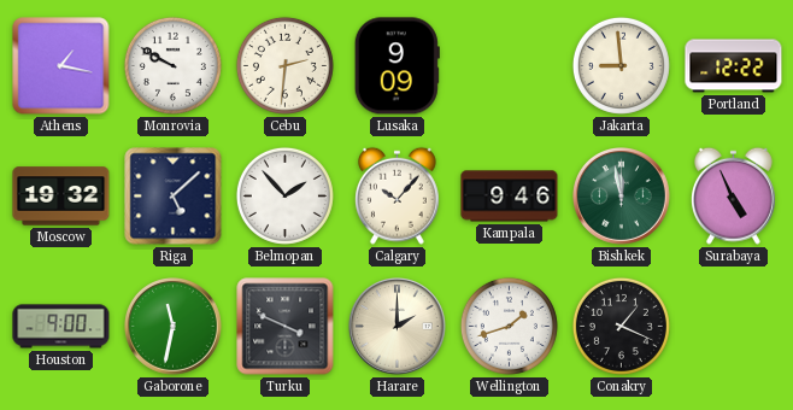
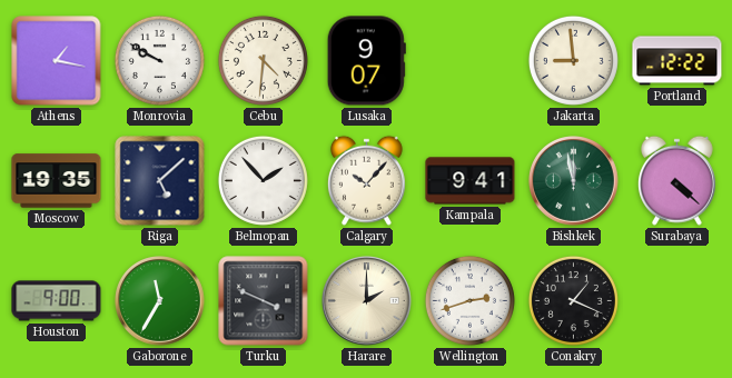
Cebu: 2:31 -> 4:31 (263, 60)
Lusaka: 9:09 -> 9:07 (366, 61)
Moscow: 19:32 -> 19:35 (57, 181)
Kampala: 9:46 -> 9:41 (471, 181)
Surabaya: 4:56 -> 4:22 (676, 180)
Gaborone: 11:32 -> 11:35 (160, 301)
Wellington: 1:42 -> 2:42 (469, 300)
